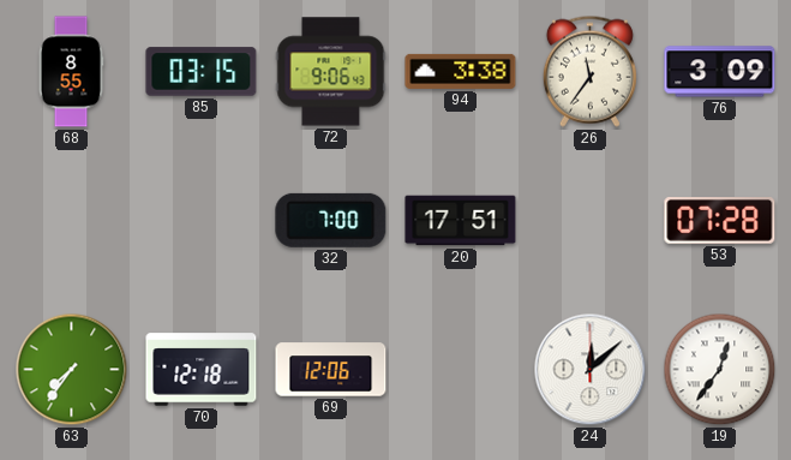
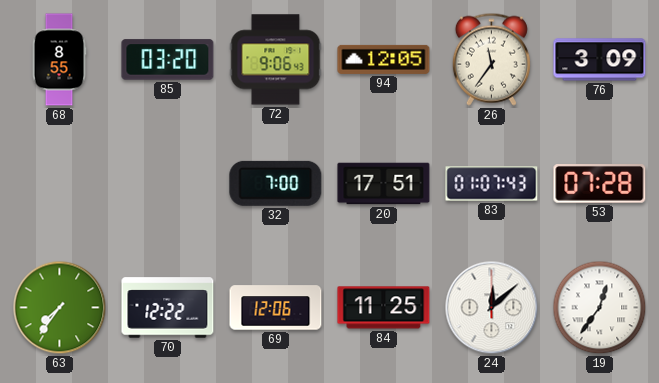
85: 03:15 -> 03:20 (168, 60)
94: 3:38 -> 12:05 (384, 59)
83: none -> 01:07 (492, 184)
70: 12:18 -> 12:22 (168, 308)
84: none -> 11:25 (384, 308)
